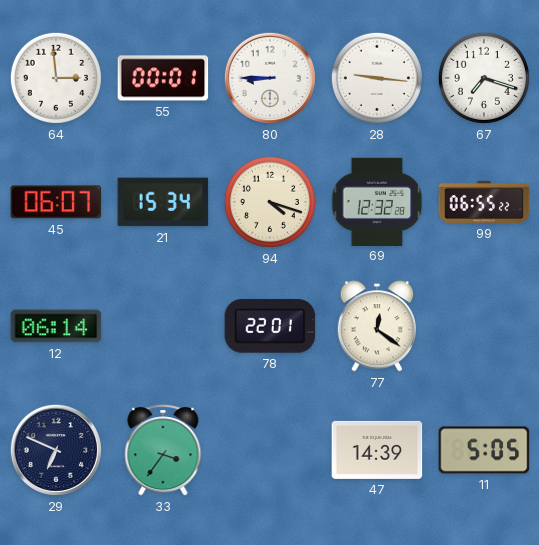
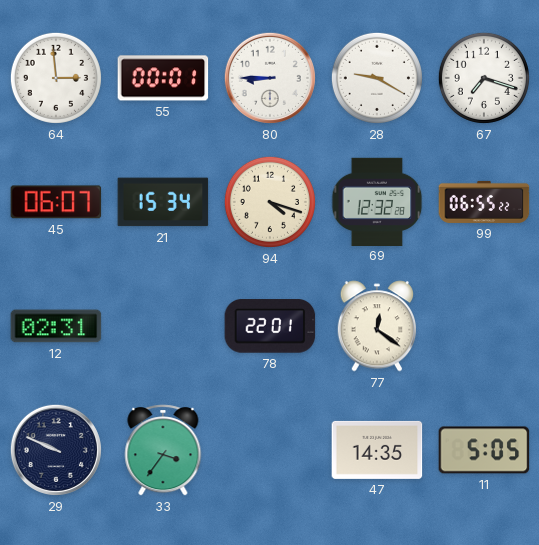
28: 9:16 -> 9:20 (377, 78)
12: 06:14 -> 02:31 (56, 326)
29: 6:49 -> 9:49 (56, 450)
47: 14:39 -> 14:35 (377, 450)
